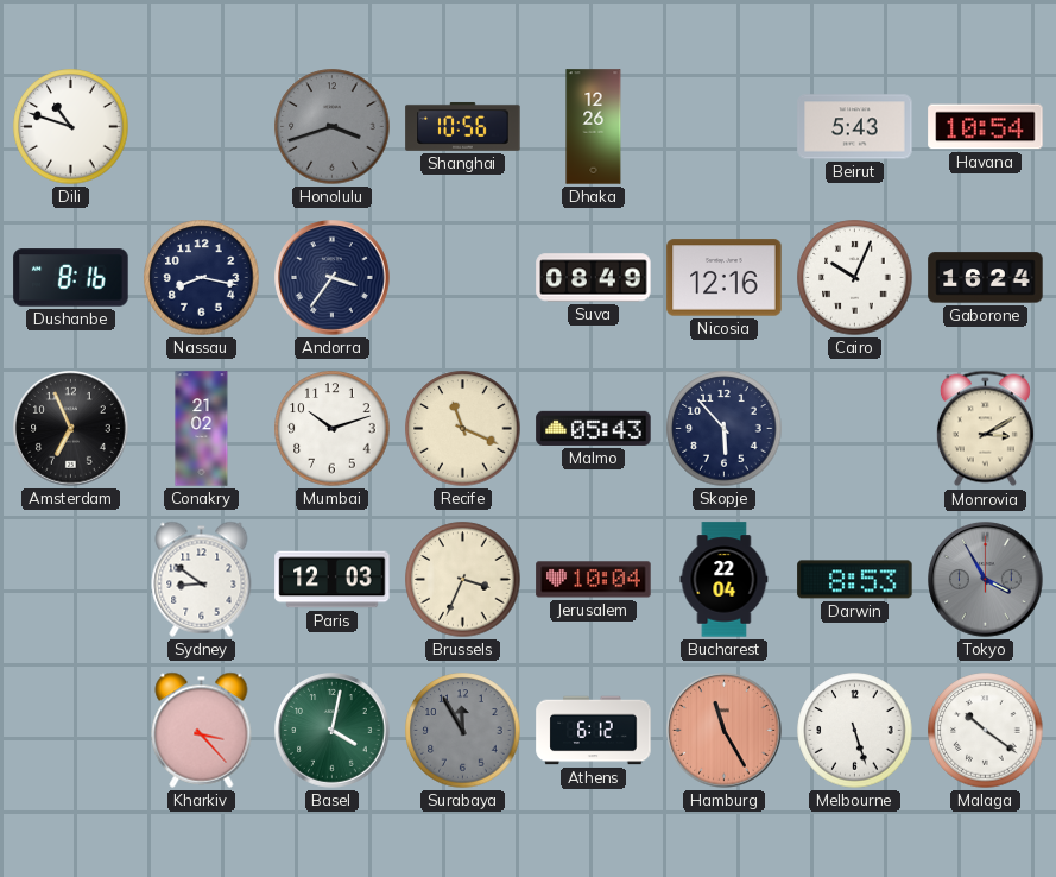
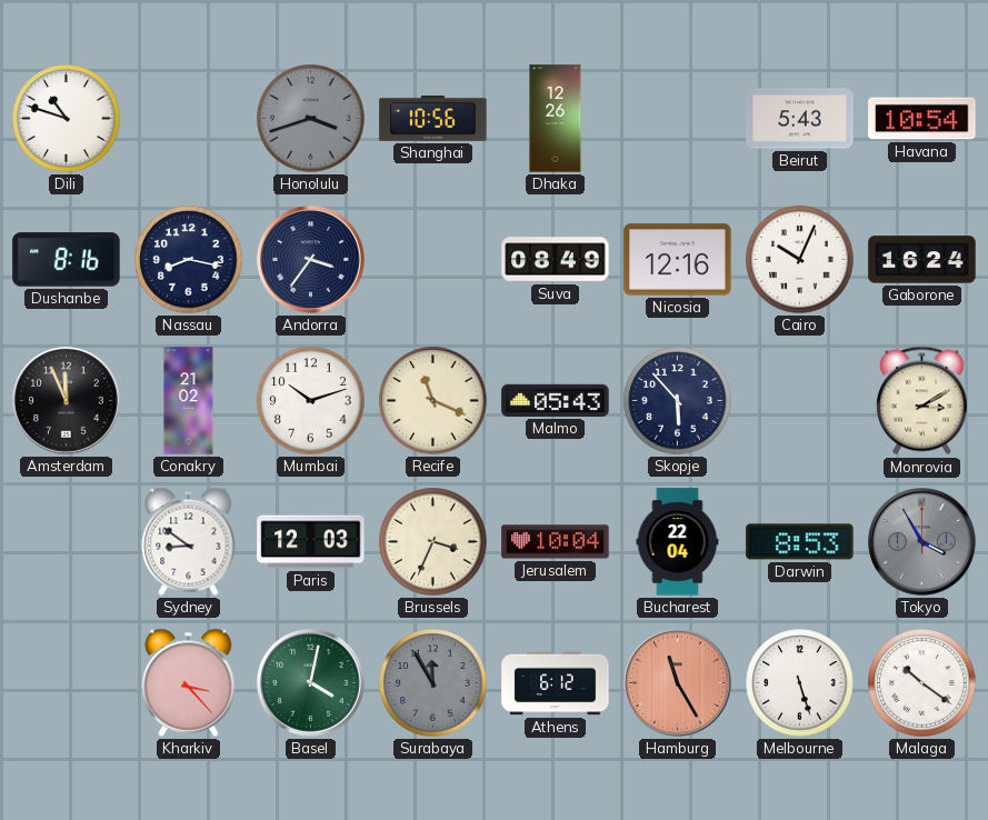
Amsterdam: 6:56 -> 11:56 (67, 401)
